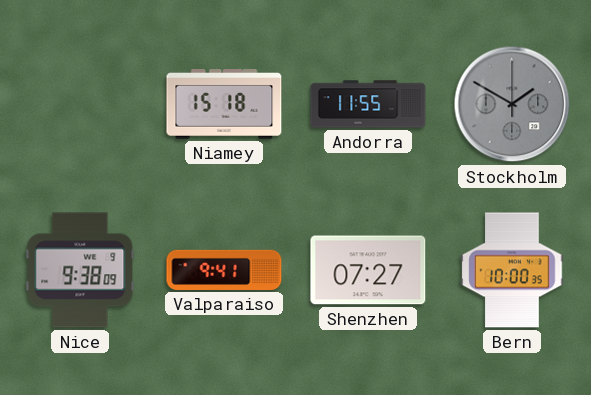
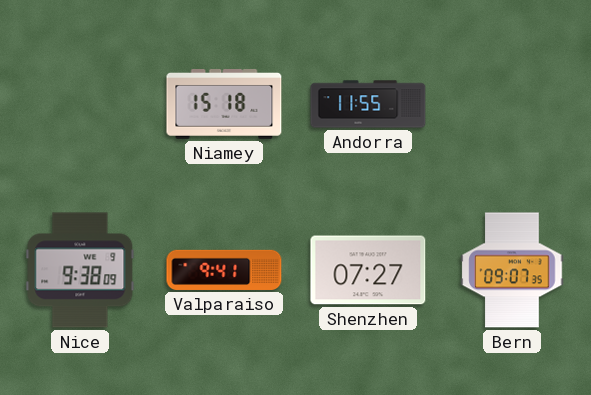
Stockholm: 1:50 -> none (512, 104)
Bern: 10:00 -> 09:07 (512, 270)
